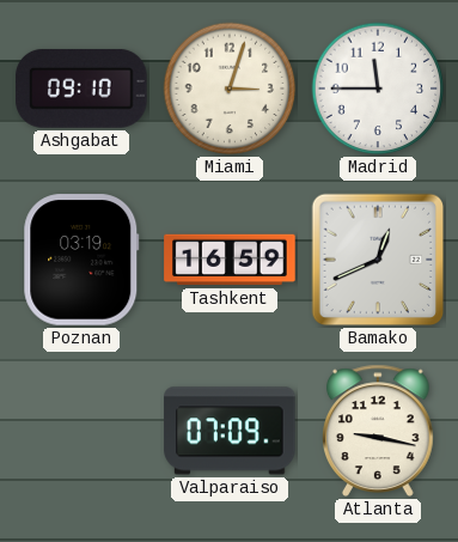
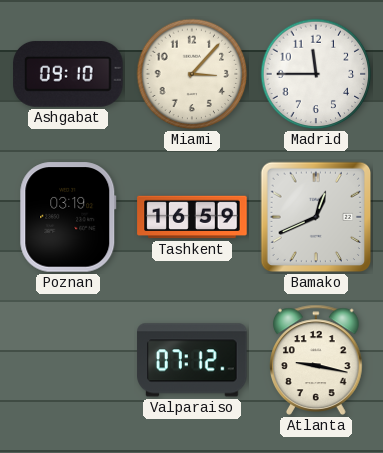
Miami: 3:03 -> 3:07 (192, 74)
Valparaiso: 07:09 -> 07:12 (192, 360)
